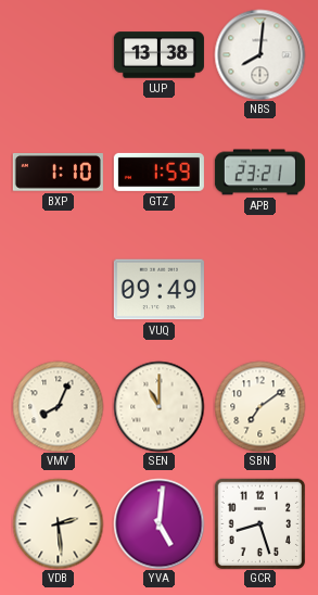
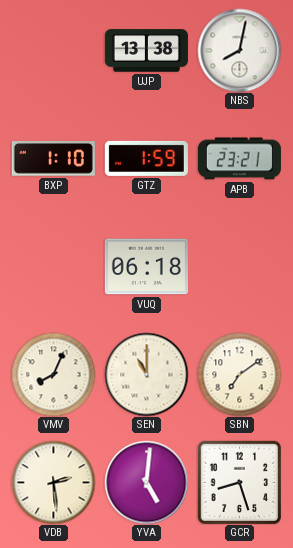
NBS: 8:01 -> 8:02 (239, 50)
VUQ: 09:49 -> 06:18 (146, 267)
